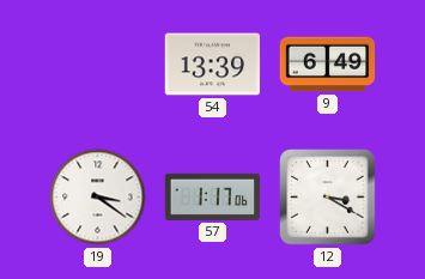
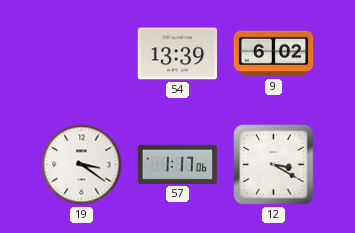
9: 6:49 -> 6:02 (274, 54)
